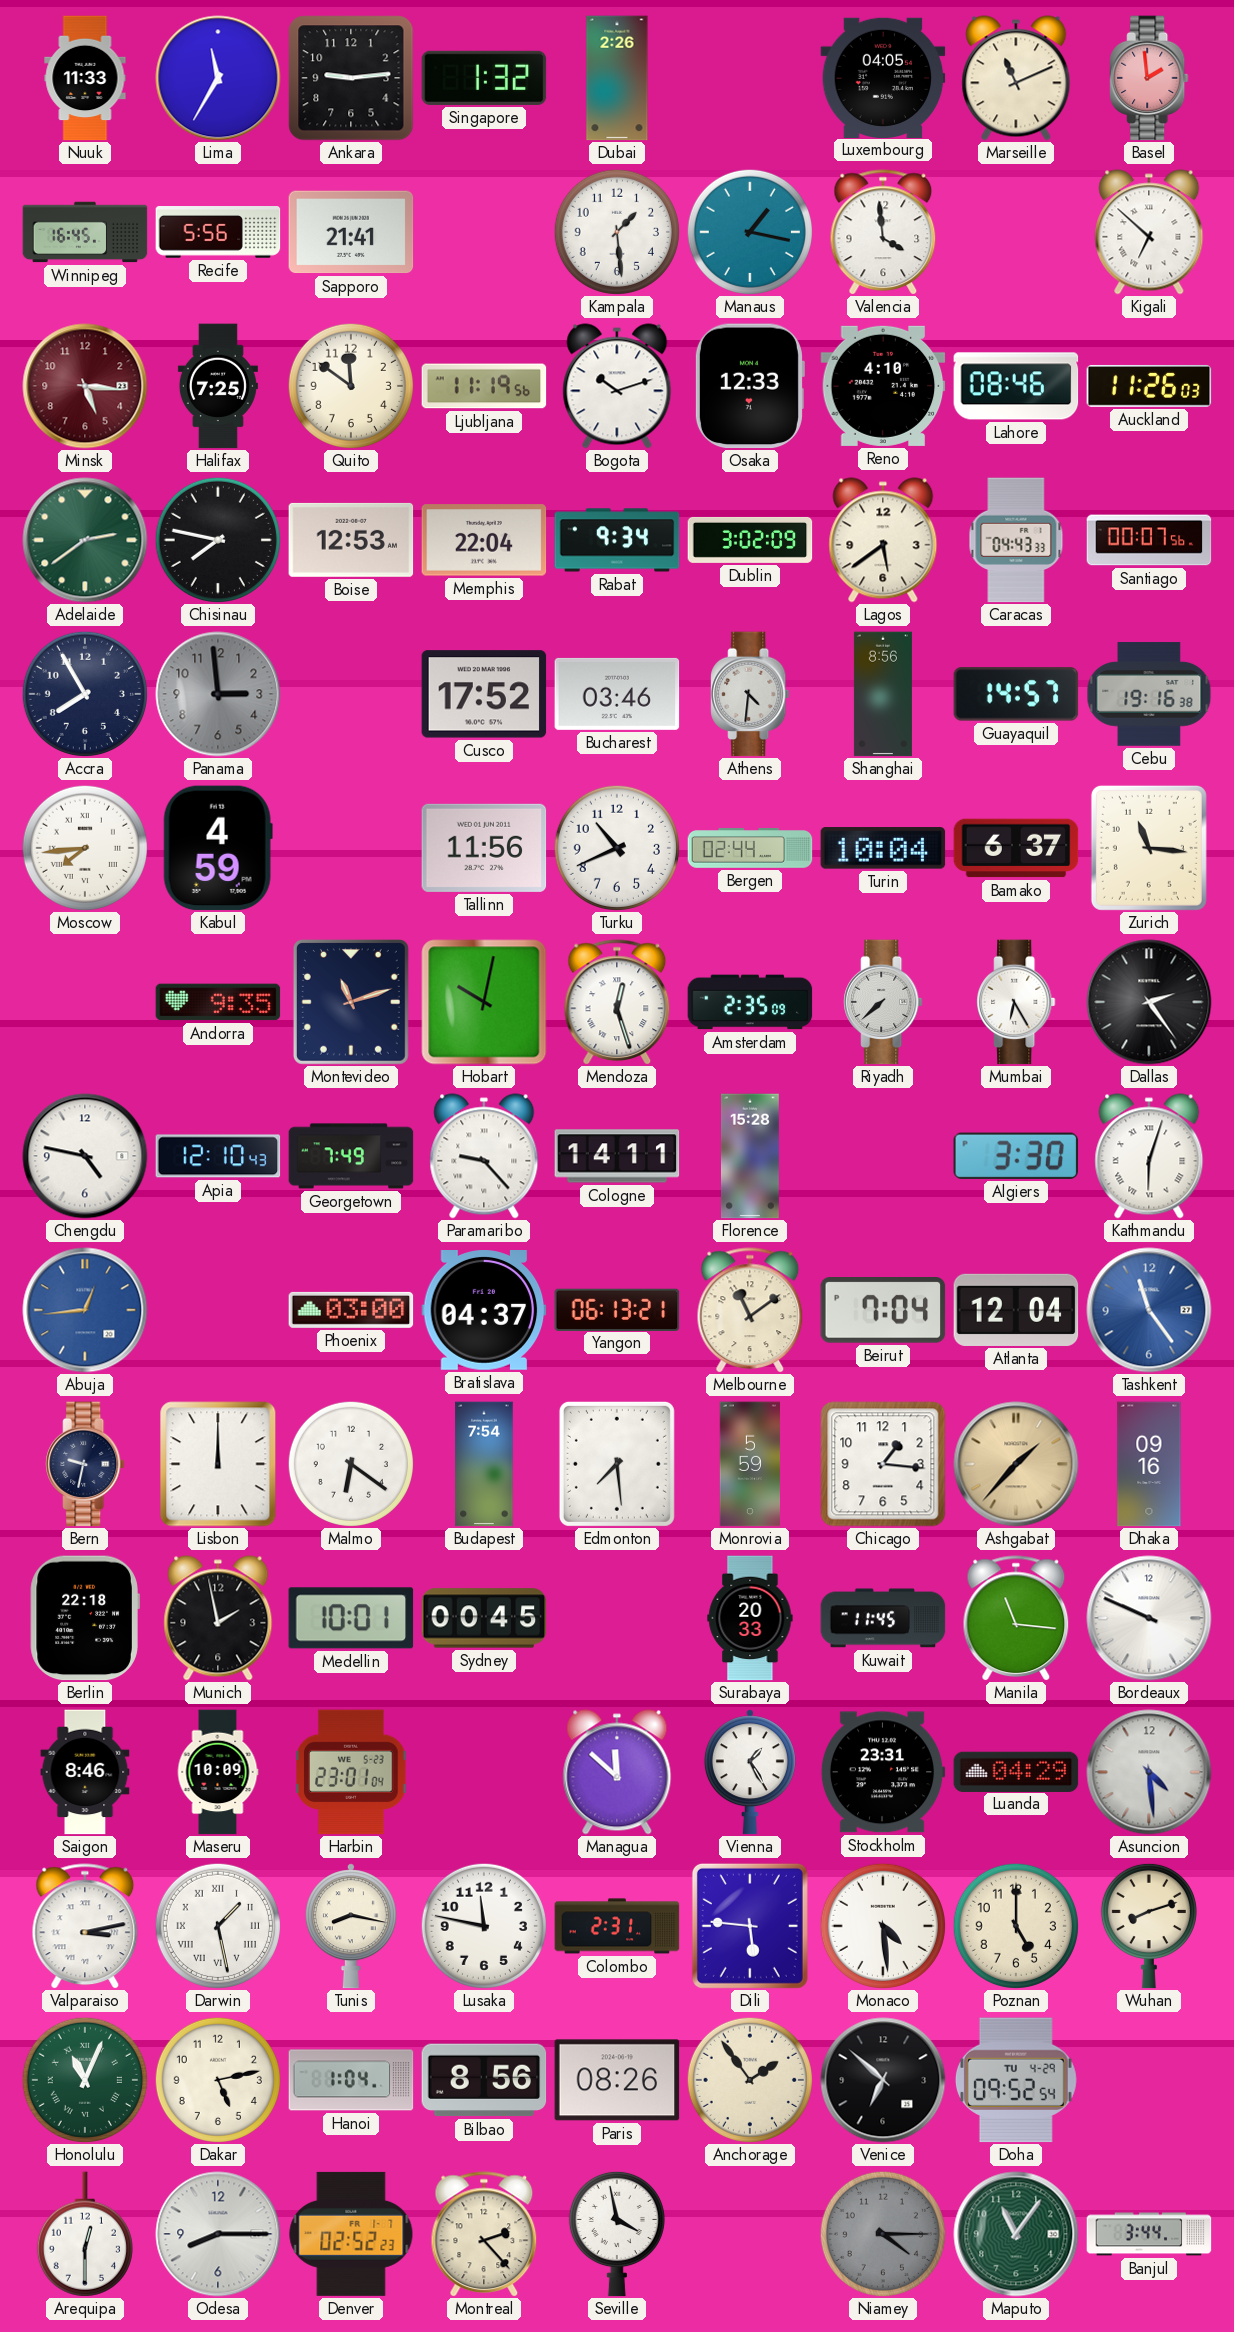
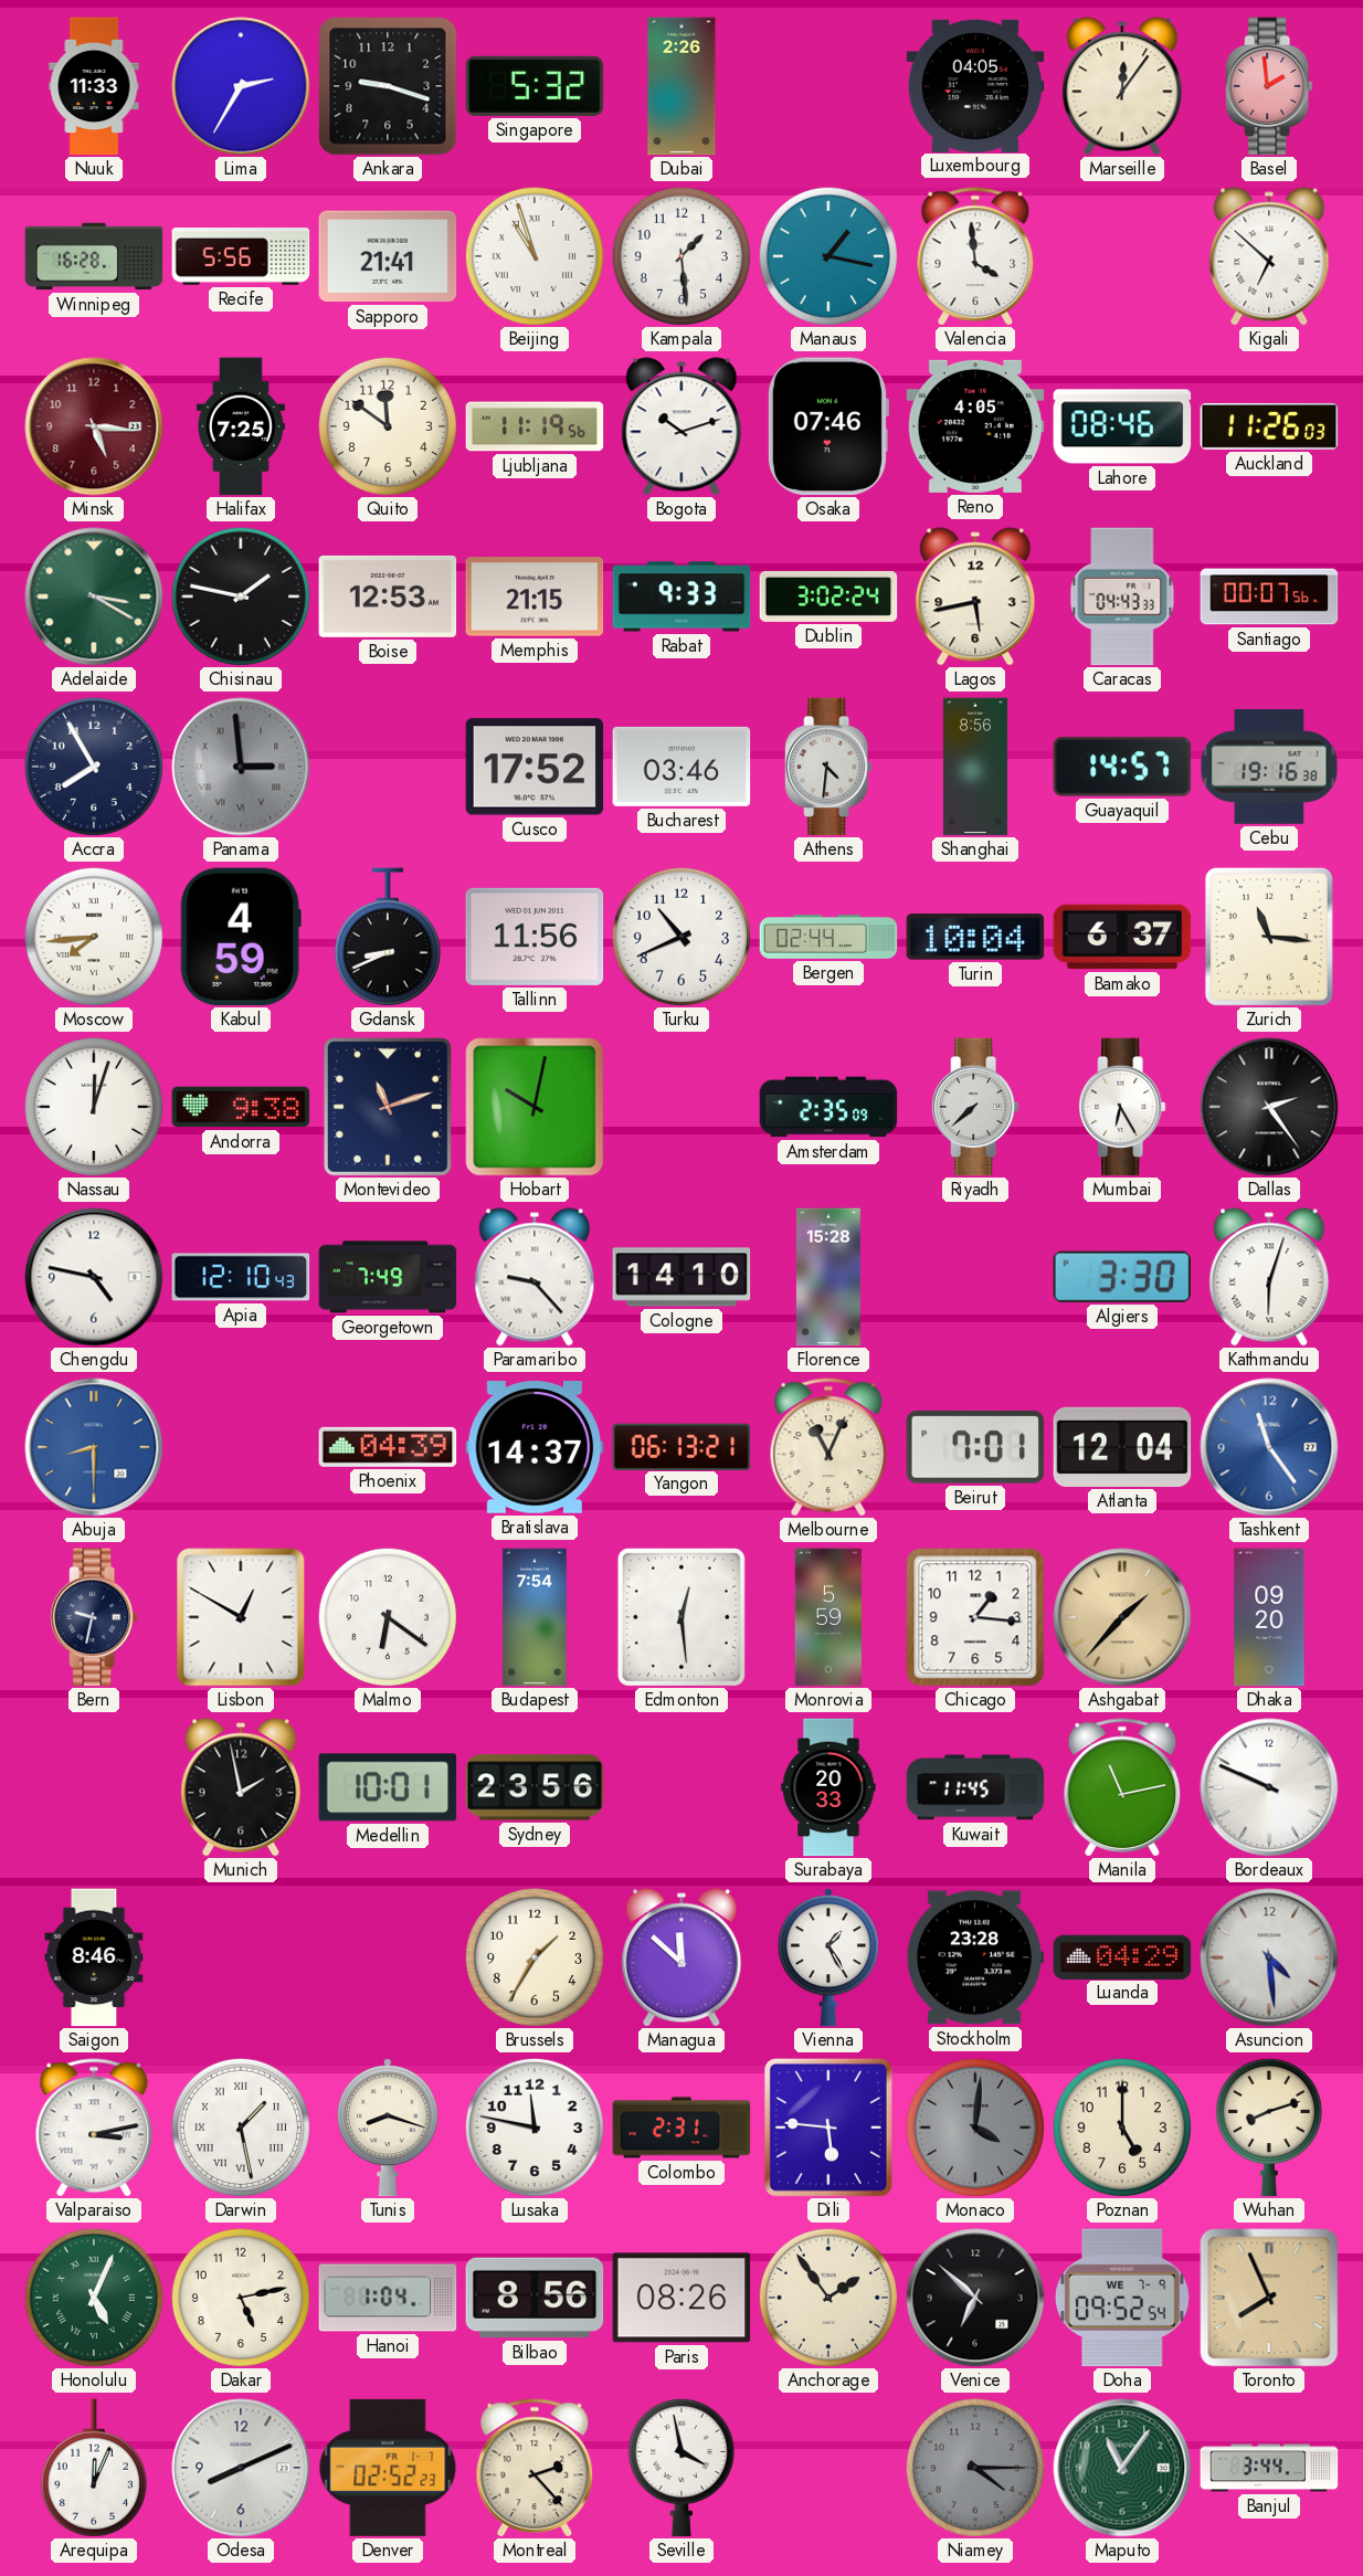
Lima: 11:35 -> 2:35 (241, 86)
Ankara: 9:14 -> 9:18 (388, 86)
Singapore: 1:32 -> 5:32 (535, 86)
Marseille: 11:11 -> 12:06 (1122, 86)
Winnipeg: 16:45 -> 16:28 (94, 256)
Beijing: none -> 10:57 (535, 256)
Osaka: 12:33 -> 07:46 (827, 426)
Reno: 4:10 -> 4:05 (975, 426)
Adelaide: 2:39 -> 3:20 (94, 597)
Chisinau: 7:47 -> 1:47 (241, 597)
Memphis: 22:04 -> 21:15 (535, 597)
Rabat: 9:34 -> 9:33 (681, 597)
Dublin: 3:02:09 -> 3:02:24 (828, 597)
Lagos: 5:39 -> 5:43 (975, 597)
Panama numerals: Arabic -> Roman (241, 767)
Gdansk: none -> 8:41 (388, 937)
Nassau: none -> 12:03 (94, 1107)
Andorra: 9:35 -> 9:38 (241, 1107)
Mendoza: 12:27 -> none (617, 1002)
Cologne: 14:11 -> 14:10 (681, 1277)
Abuja: 12:44 -> 8:30 (94, 1447)
Phoenix: 03:00 -> 04:39 (388, 1447)
Bratislava: 04:37 -> 14:37 (535, 1448)
Melbourne: 11:09 -> 11:04 (828, 1447)
Beirut: 7:04 -> 7:01 (975, 1447)
Lisbon: 12:00 -> 12:50 (241, 1617)
Edmonton: 7:29 -> 12:29 (681, 1617)
Dhaka: 09:16 -> 09:20 (1269, 1617)
Berlin: 22:18 -> none (85, 1618)
Sydney: 00:45 -> 23:56 (535, 1787)
Manila: 11:16 -> 11:13 (1122, 1787)
Maseru: 10:09 -> none (218, 1772)
Harbin: 23:01 -> none (351, 1772)
Brussels: none -> 1:35 (535, 1957)
Stockholm: 23:31 -> 23:28 (975, 1957)
Tunis: 8:17 -> 8:18 (388, 2128)
Monaco: 4:29 -> 4:01 (975, 2128)
Monaco dial: white -> grey (975, 2128)
Honolulu: 11:04 -> 5:04 (94, 2298)
Doha date: TU 4-29 -> WE 7-9 (1122, 2298)
Toronto: none -> 7:56 (1269, 2298)
Arequipa: 12:30 -> 12:04 (94, 2468)
Odesa: 8:15 -> 8:11 (241, 2468)
